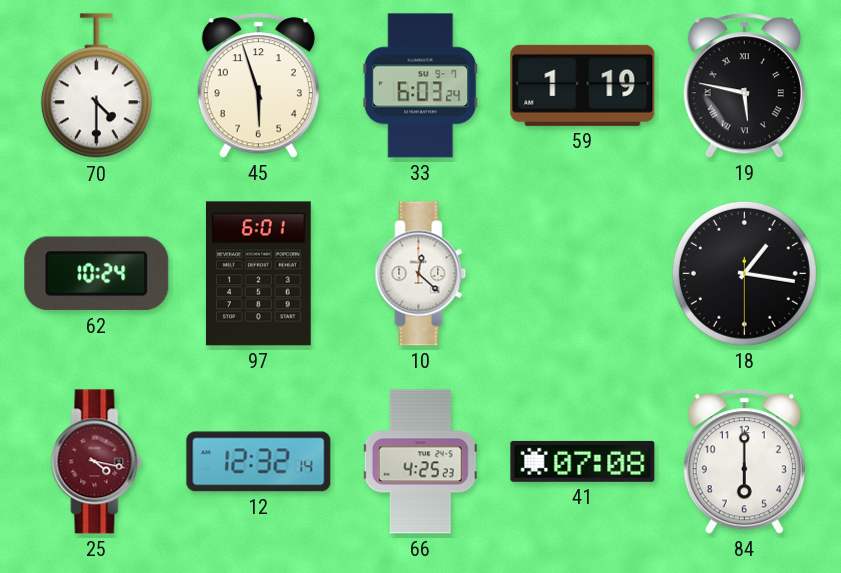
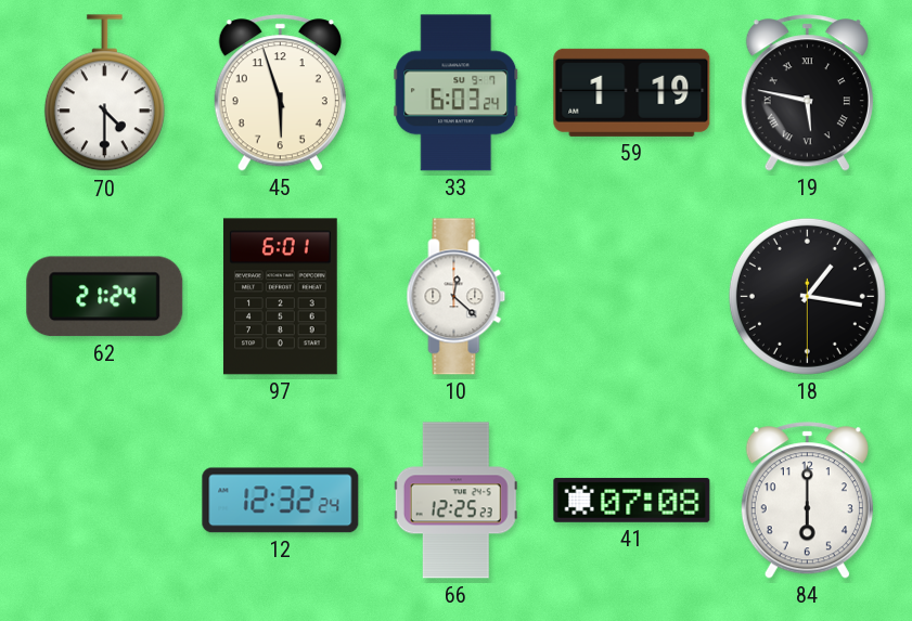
62: 10:24 -> 21:24 (105, 297)
25: 4:17 -> none (97, 462)
12: 12:32:14 -> 12:32:24 (281, 501)
66: 4:25 -> 12:25 (455, 501)
